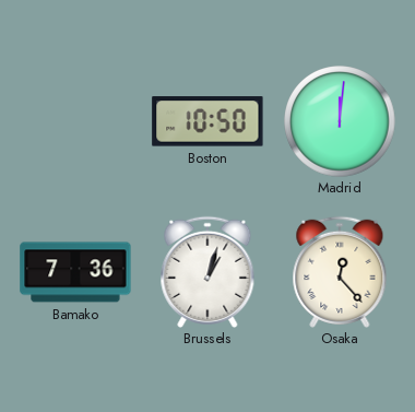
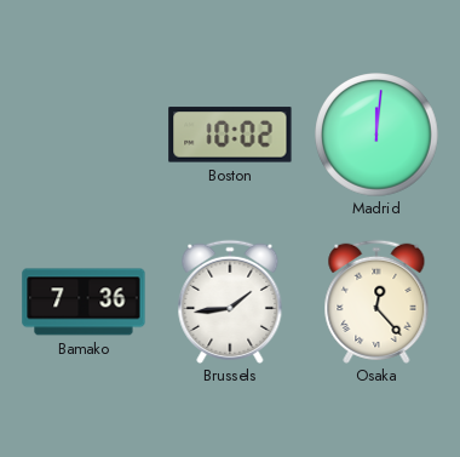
Boston: 10:50 -> 10:02 (230, 135)
Brussels: 1:03 -> 1:44 (230, 302)
